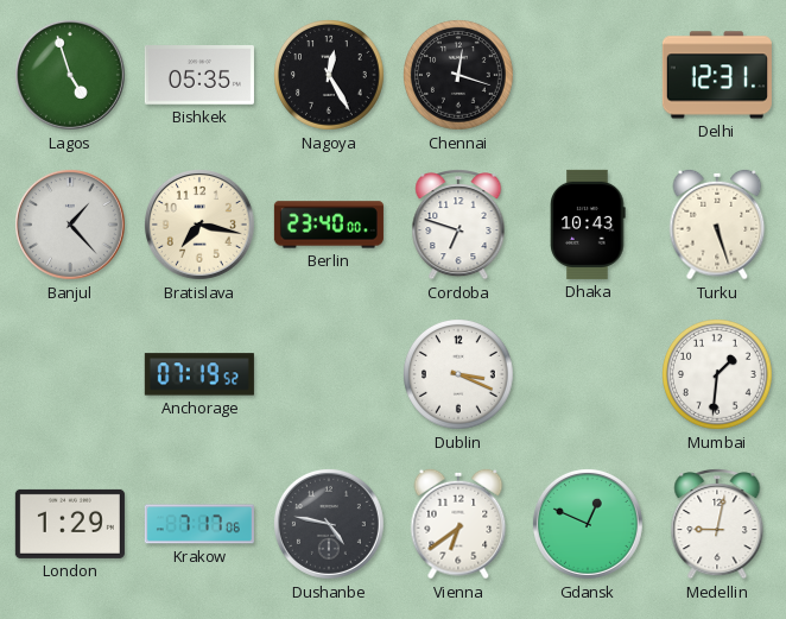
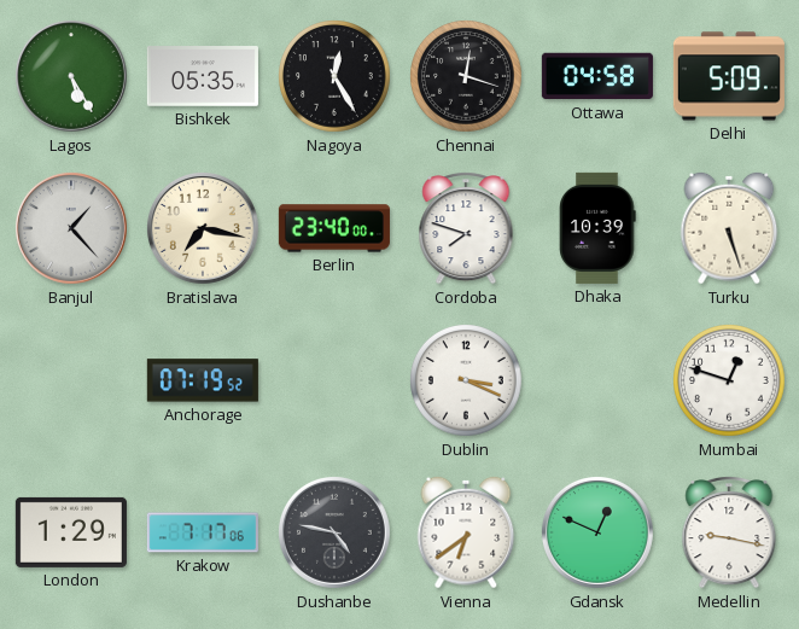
Lagos: 4:57 -> 5:25 (71, 76)
Ottawa: none -> 04:58 (597, 76)
Delhi: 12:31 -> 5:09 (729, 76)
Cordoba: 6:48 -> 7:48 (466, 229)
Dhaka: 10:43 -> 10:39 (597, 228)
Mumbai: 1:31 -> 12:48 (730, 382)
Medellin: 9:02 -> 9:17 (729, 534)
